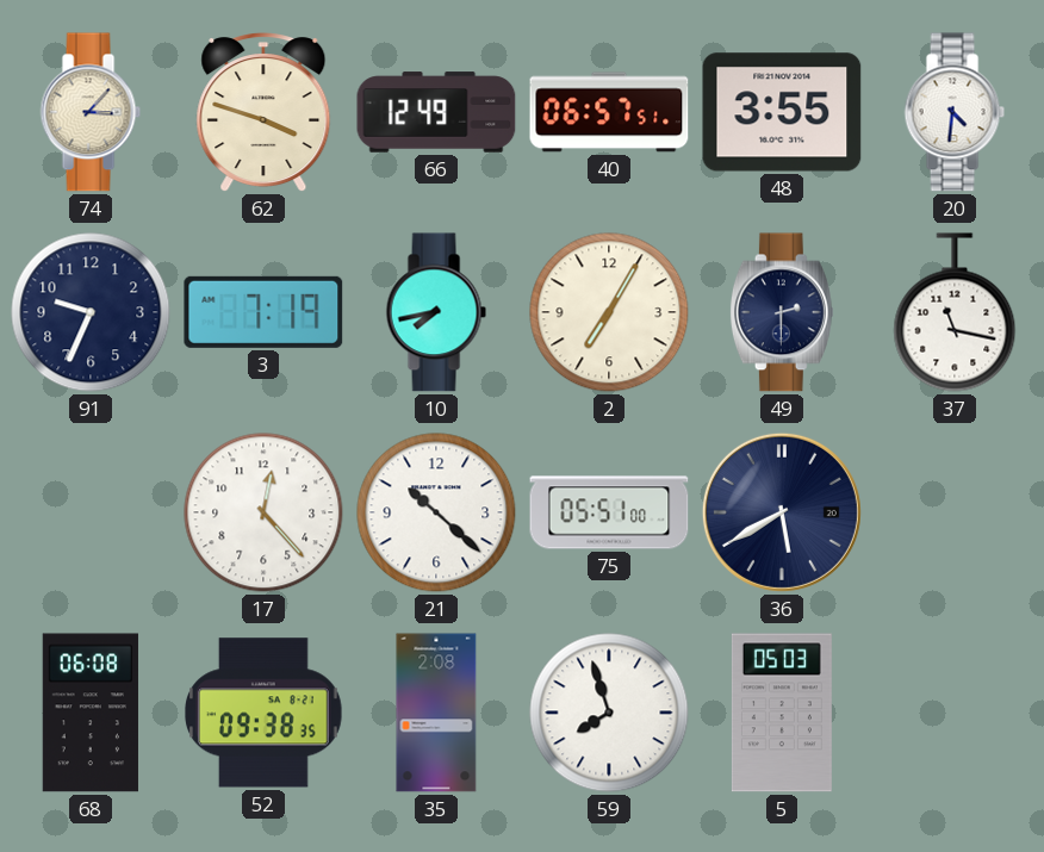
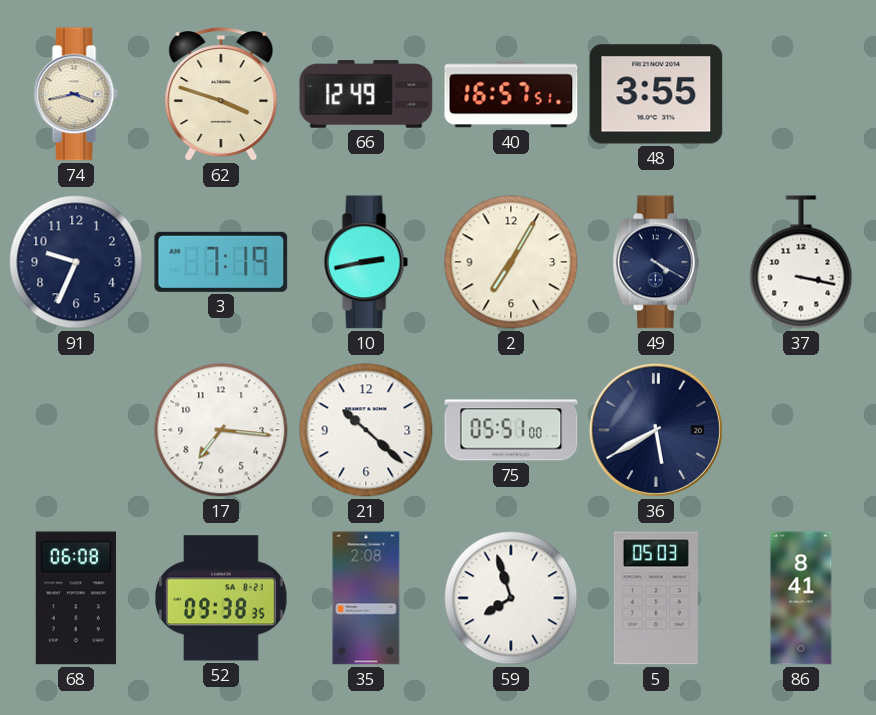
74: 3:07 -> 3:43 (76, 94)
40: 06:57 -> 16:57 (511, 94)
20: 4:31 -> none (955, 112)
10: 7:43 -> 2:43 (366, 262)
49: 2:30 -> 4:20 (656, 262)
37: 11:17 -> 3:17 (801, 262)
17: 12:23 -> 7:16 (221, 430)
86: none -> 8:41 (801, 598)
